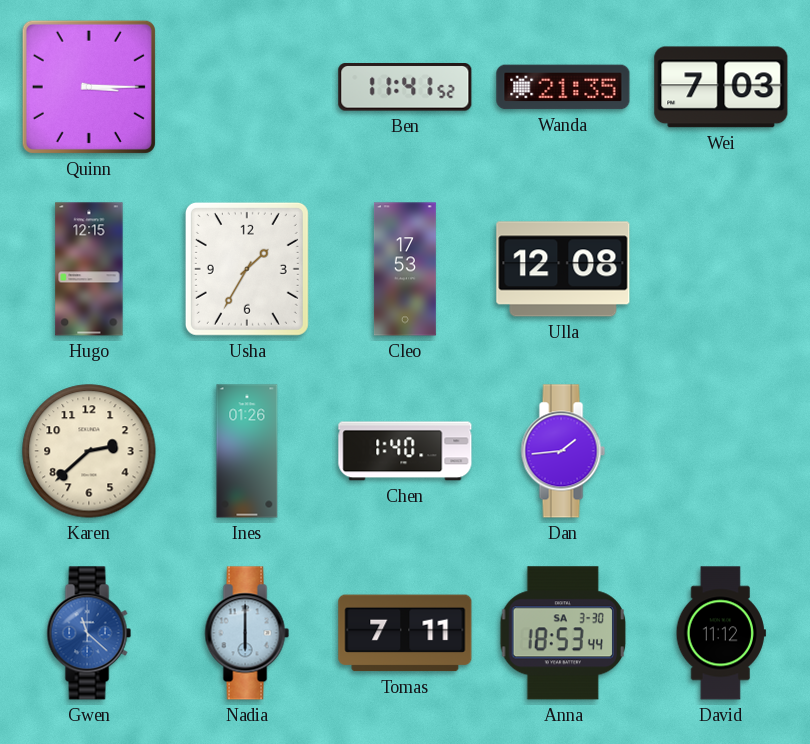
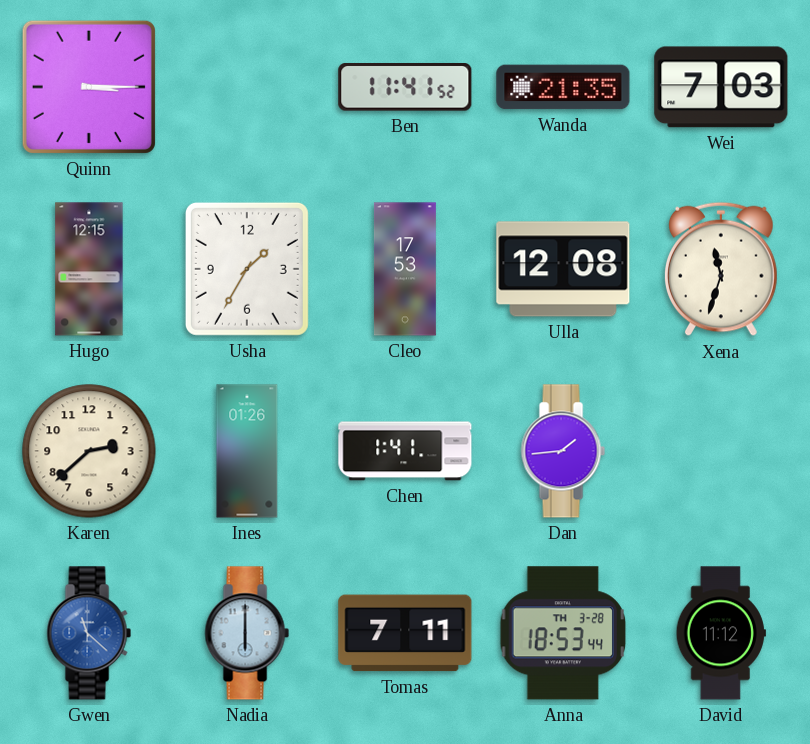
Xena: none -> 11:33 (722, 269)
Chen: 1:40 -> 1:41 (405, 451)
Anna date: SA 3-30 -> TH 3-28 (562, 633)
